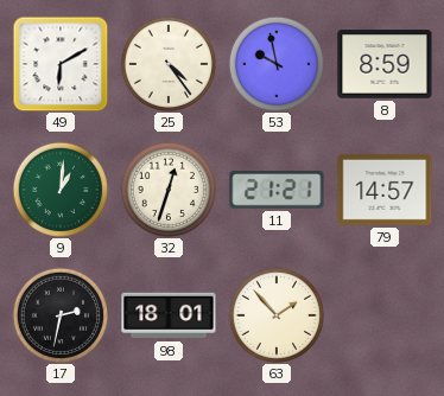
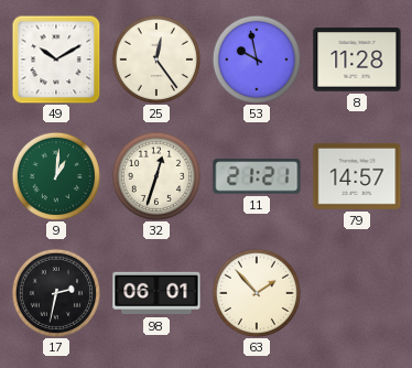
49: 6:10 -> 10:10 (56, 59)
25: 4:24 -> 12:24 (155, 58)
8: 8:59 -> 11:28 (357, 59)
98: 18:01 -> 06:01 (156, 293)
